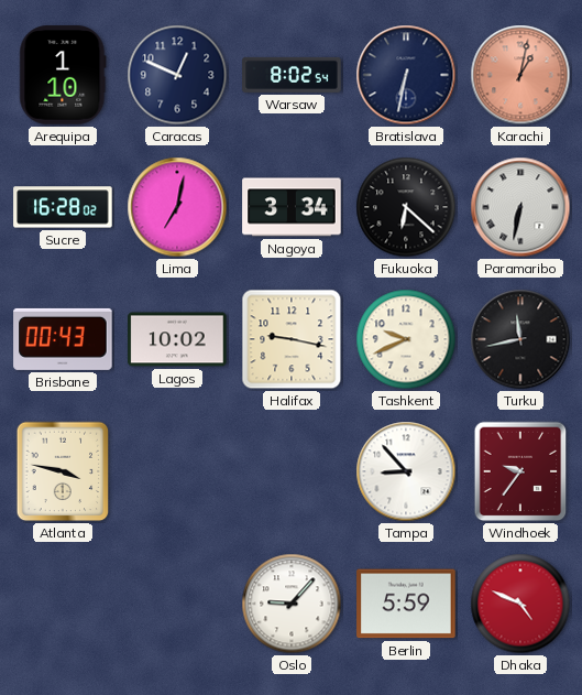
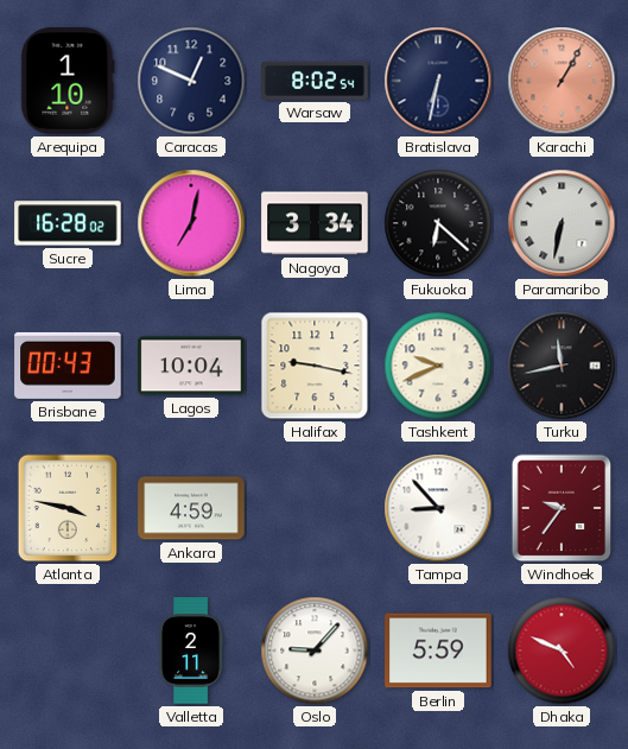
Karachi: 1:02 -> 1:05 (562, 81)
Lagos: 10:02 -> 10:04 (191, 366)
Ankara: none -> 4:59 (191, 508)
Valletta: none -> 2:11 (191, 650)
